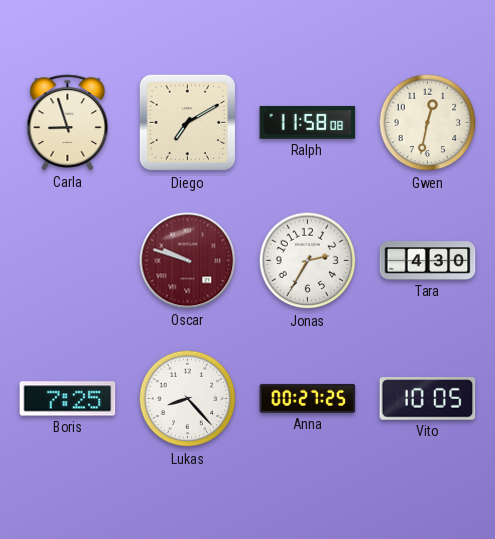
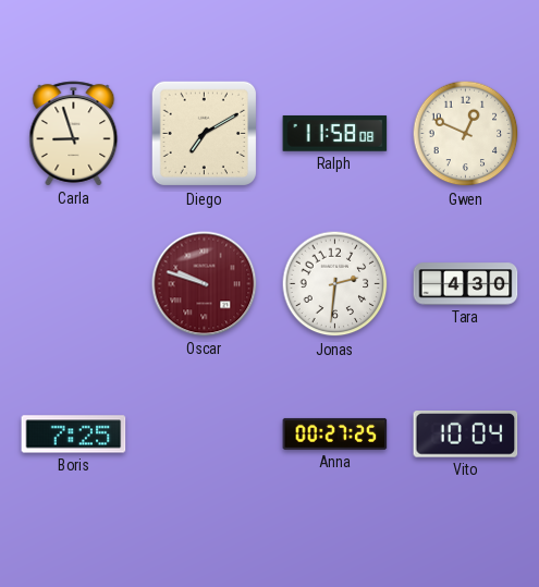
Gwen: 12:32 -> 12:49 (466, 134)
Jonas: 2:35 -> 2:31 (335, 284)
Lukas: 8:23 -> none (188, 399)
Vito: 10:05 -> 10:04 (466, 435)
